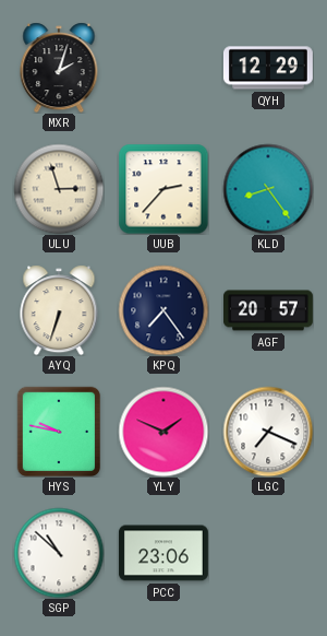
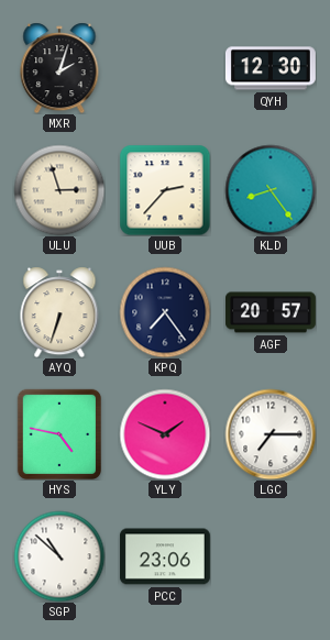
QYH: 12:29 -> 12:30 (271, 68)
HYS: 9:47 -> 4:47 (58, 434)
LGC: 7:19 -> 7:15 (271, 434)
